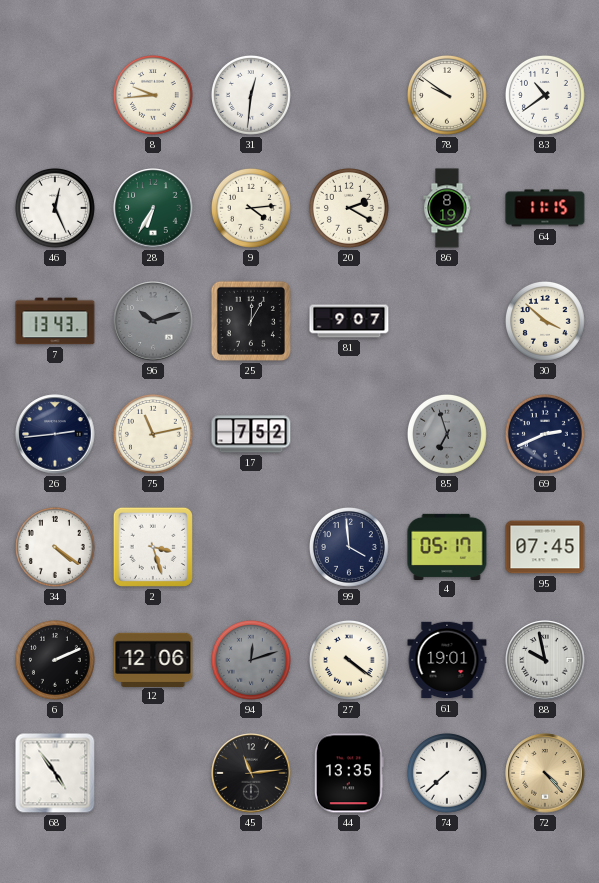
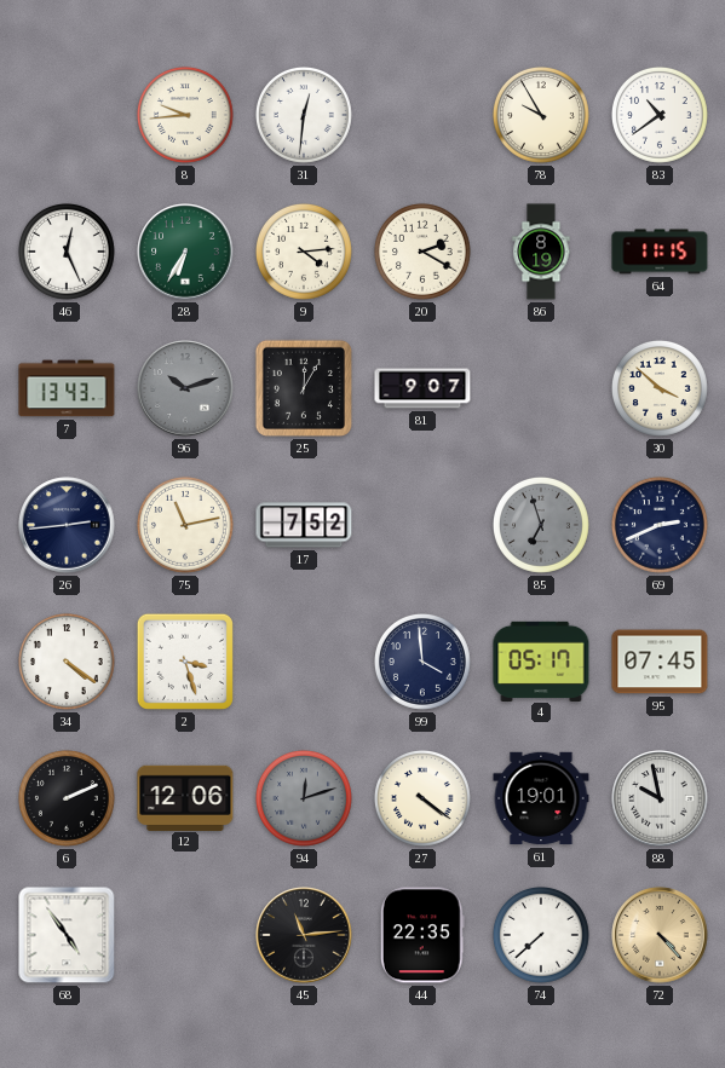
78: 9:51 -> 9:55 (541, 115)
44: 13:35 -> 22:35 (422, 935)
